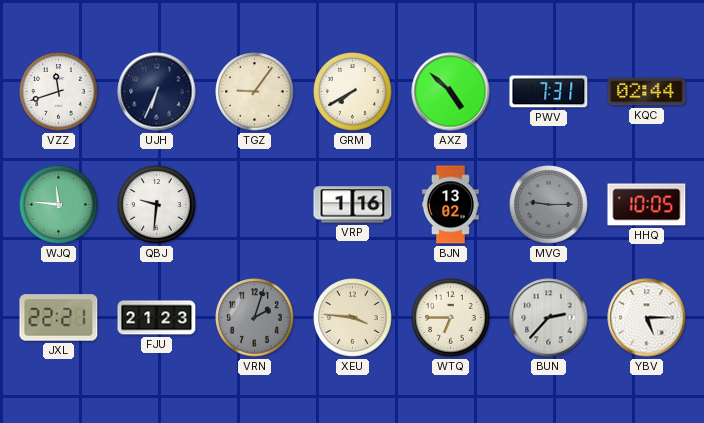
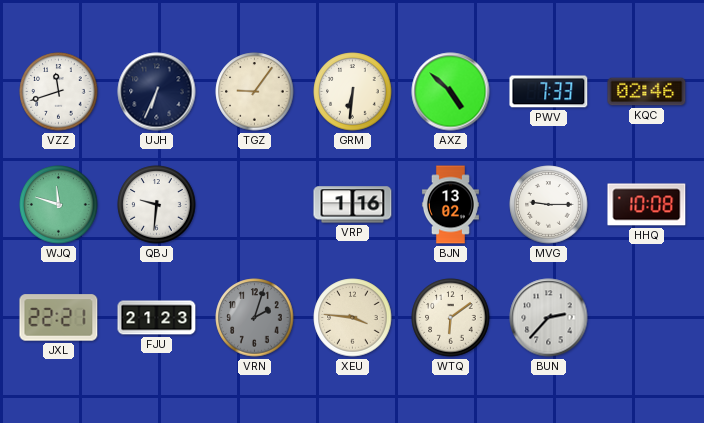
GRM: 7:40 -> 6:31 (353, 92)
PWV: 7:31 -> 7:33 (549, 92)
KQC: 02:44 -> 02:46 (647, 92)
WJQ: 11:46 -> 11:48 (59, 205)
MVG dial: grey -> white (549, 205)
HHQ: 10:05 -> 10:08 (647, 205)
WTQ: 6:45 -> 6:09 (451, 318)
YBV: 5:15 -> none (647, 318)
